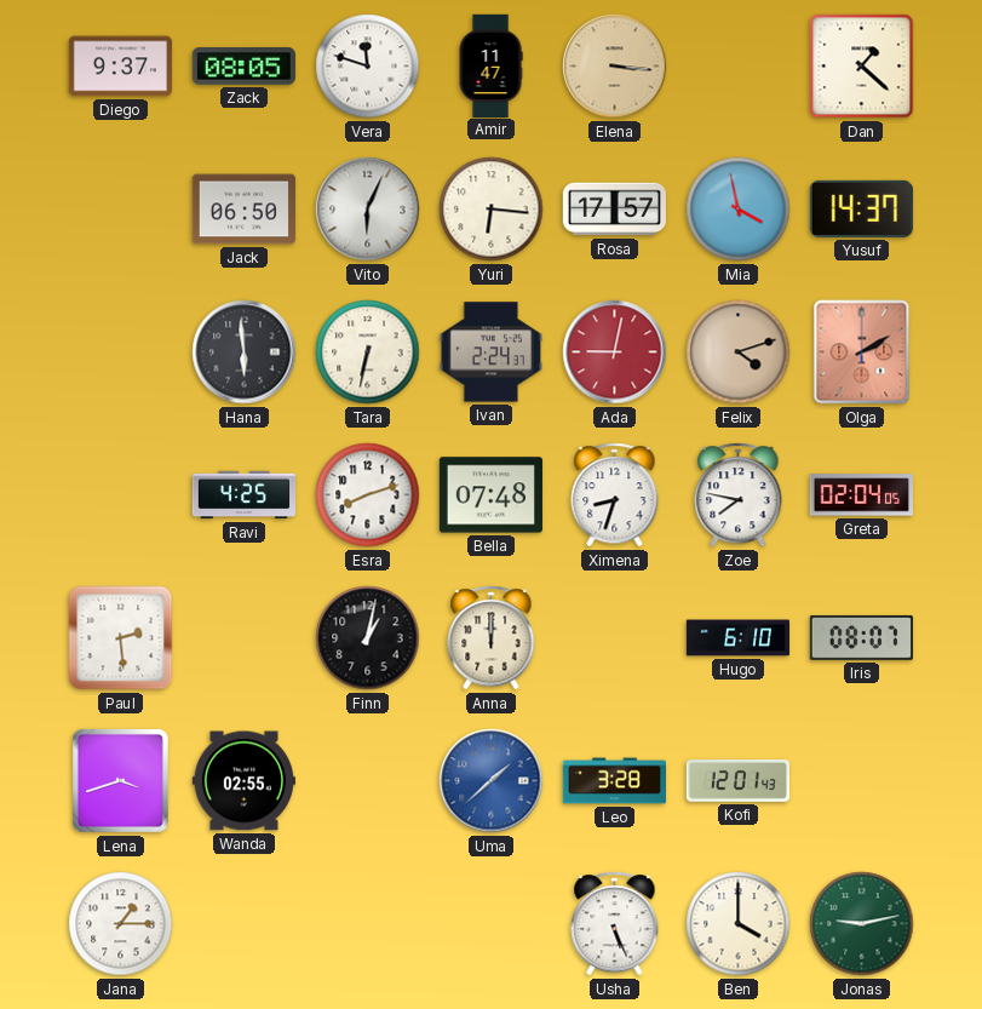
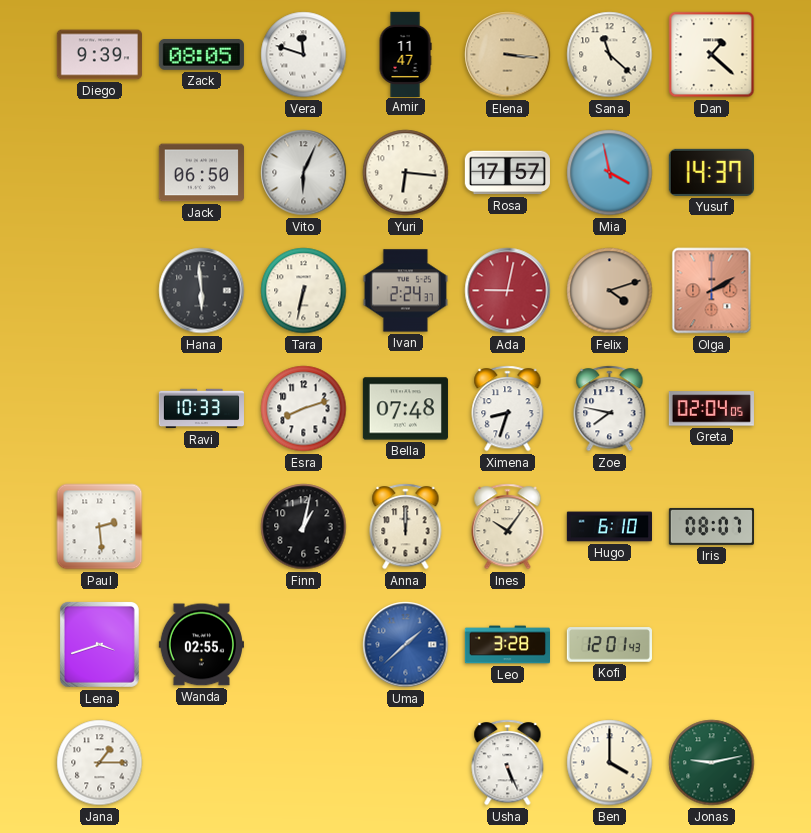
Diego: 9:37 -> 9:39 (99, 55)
Sana: none -> 11:22 (610, 55)
Ravi: 4:25 -> 10:33 (201, 409)
Ines: none -> 10:06 (508, 527)
